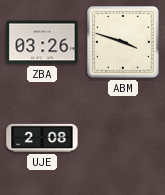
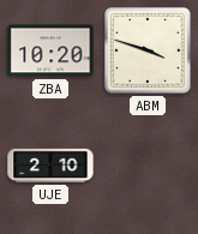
ZBA: 03:26 -> 10:20 (50, 50)
UJE: 2:08 -> 2:10 (50, 166)
